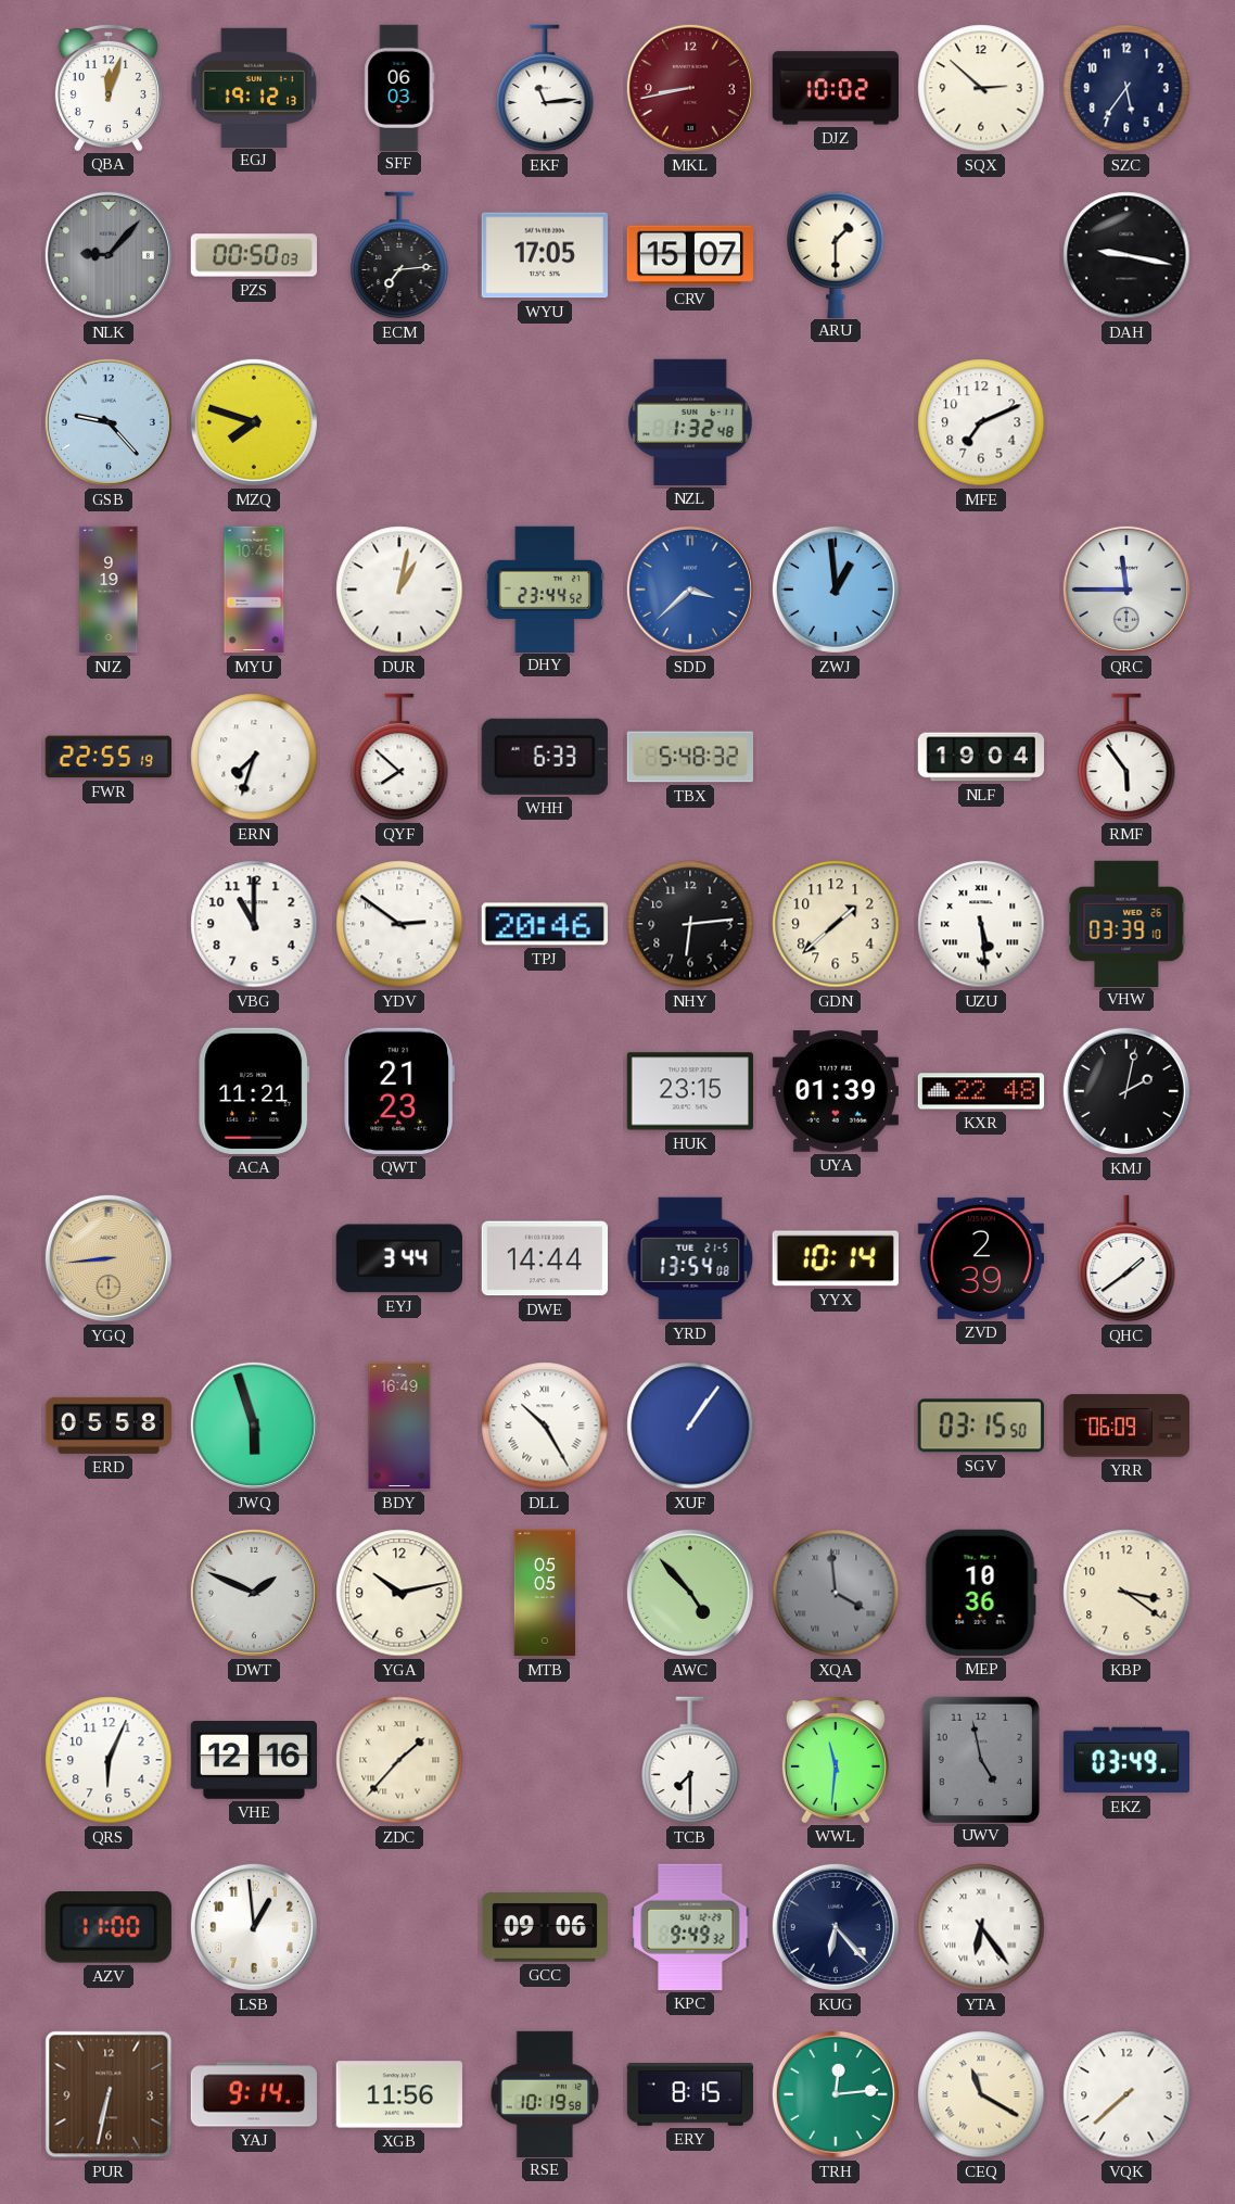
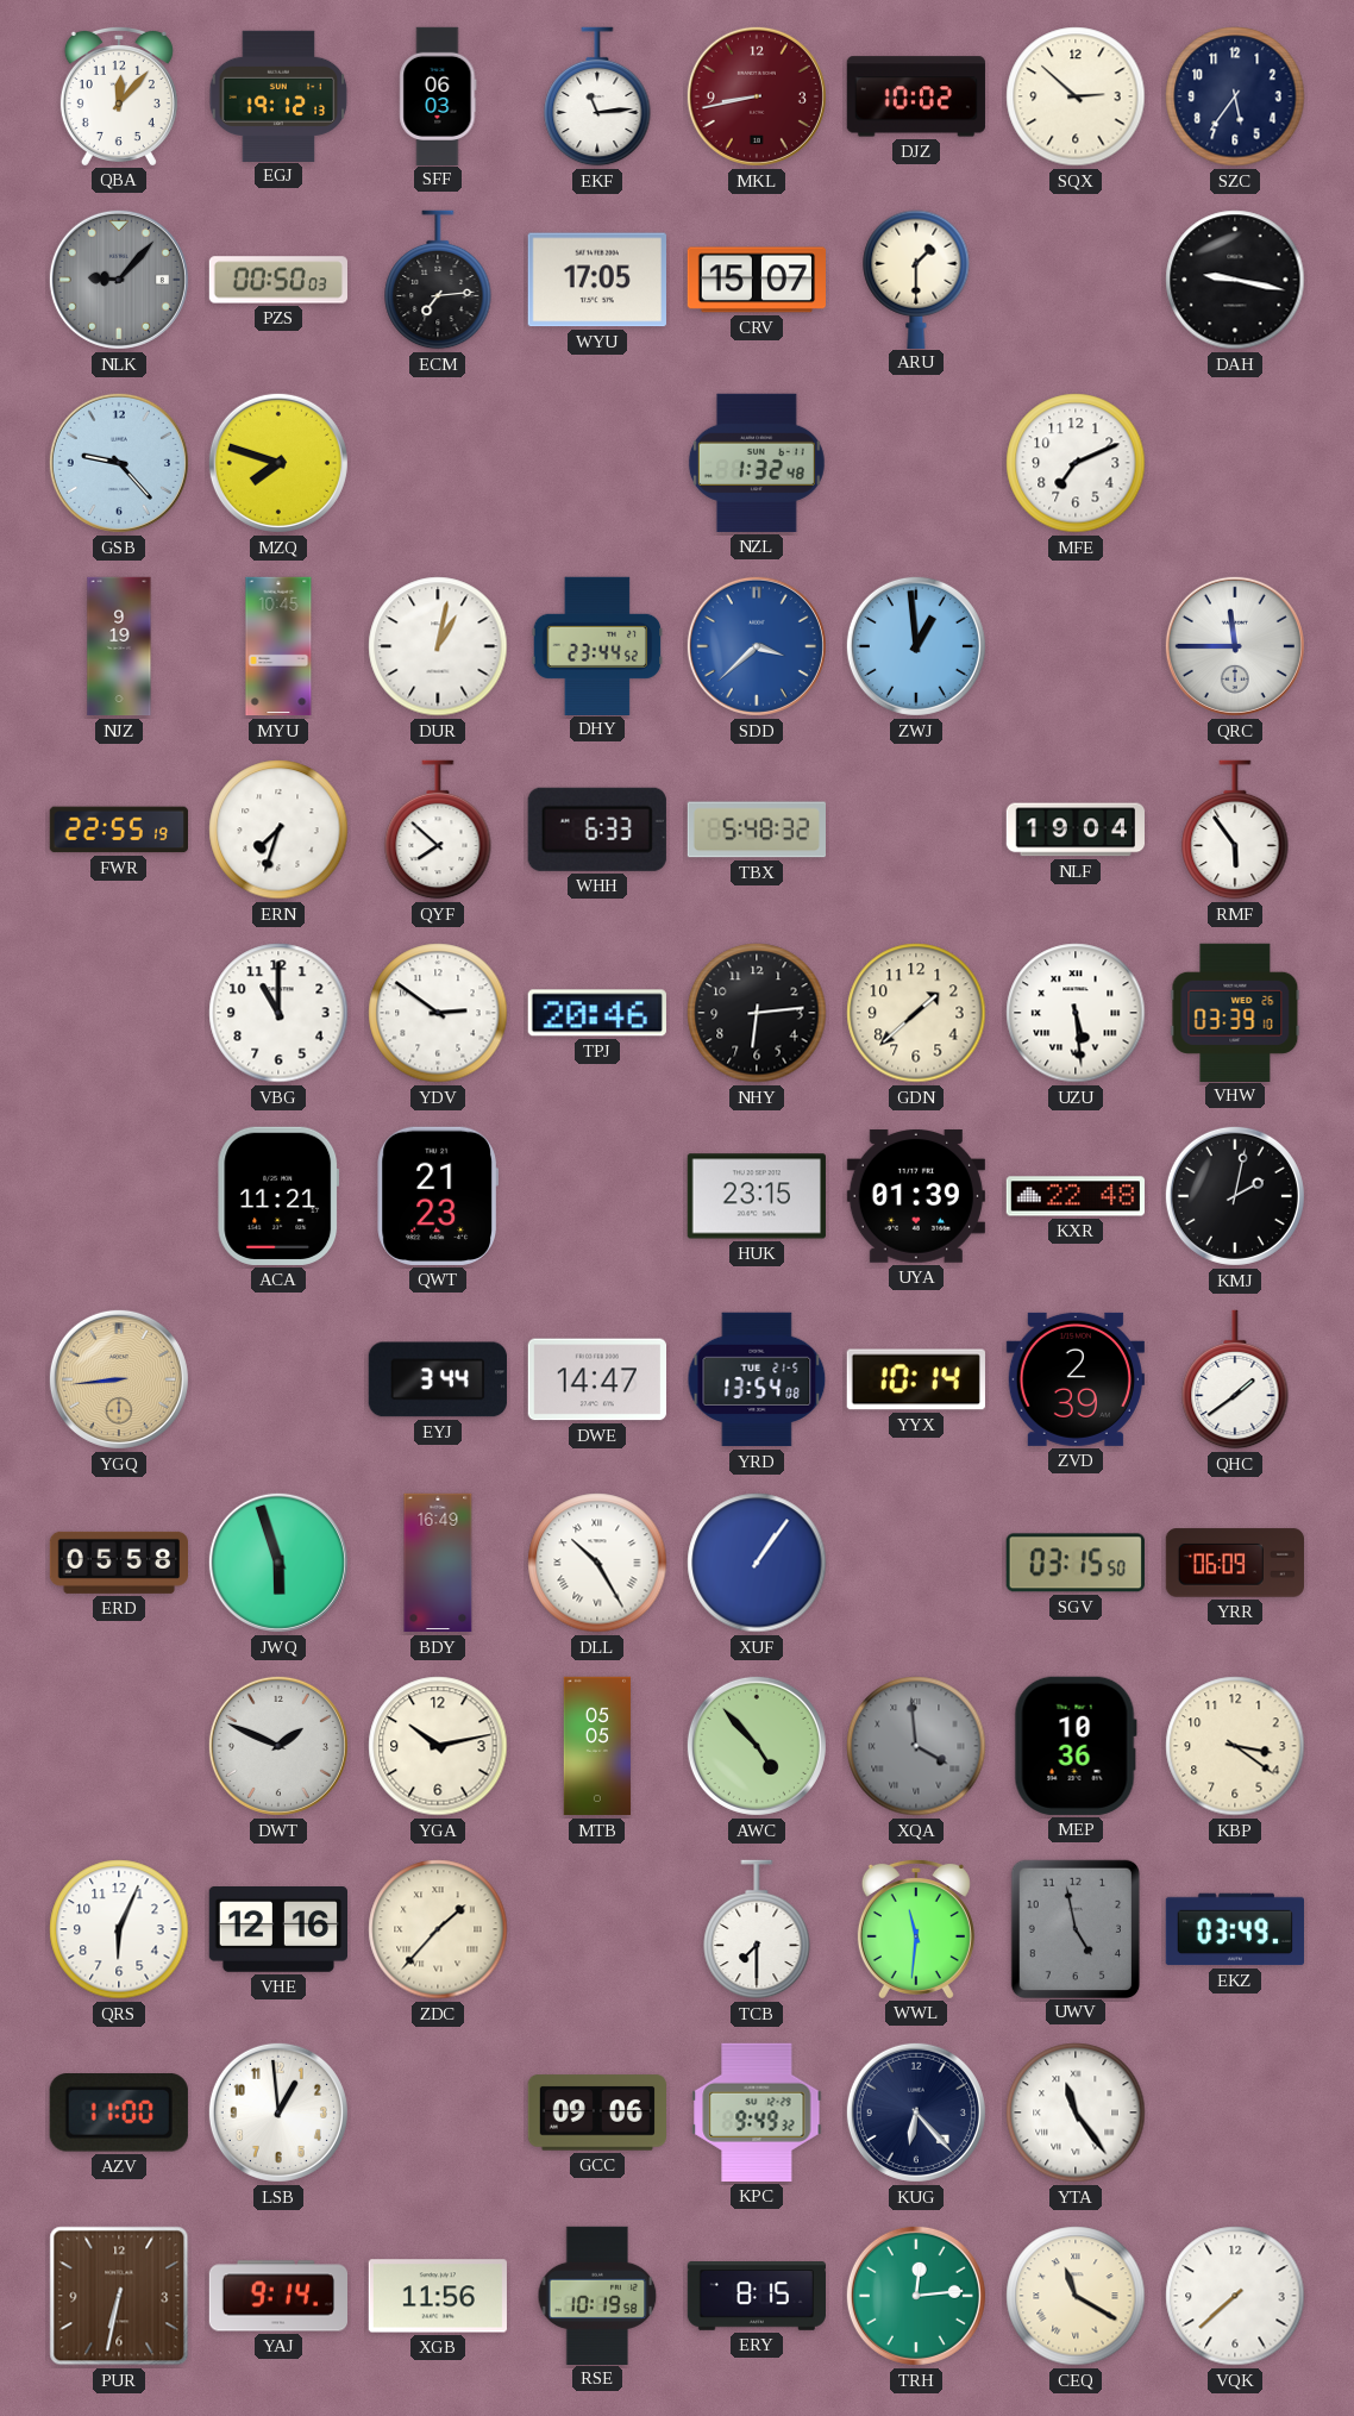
QBA: 12:03 -> 12:07 (119, 95)
DWE: 14:44 -> 14:47 (596, 1379)
YTA: 6:24 -> 11:24 (1076, 2113)
